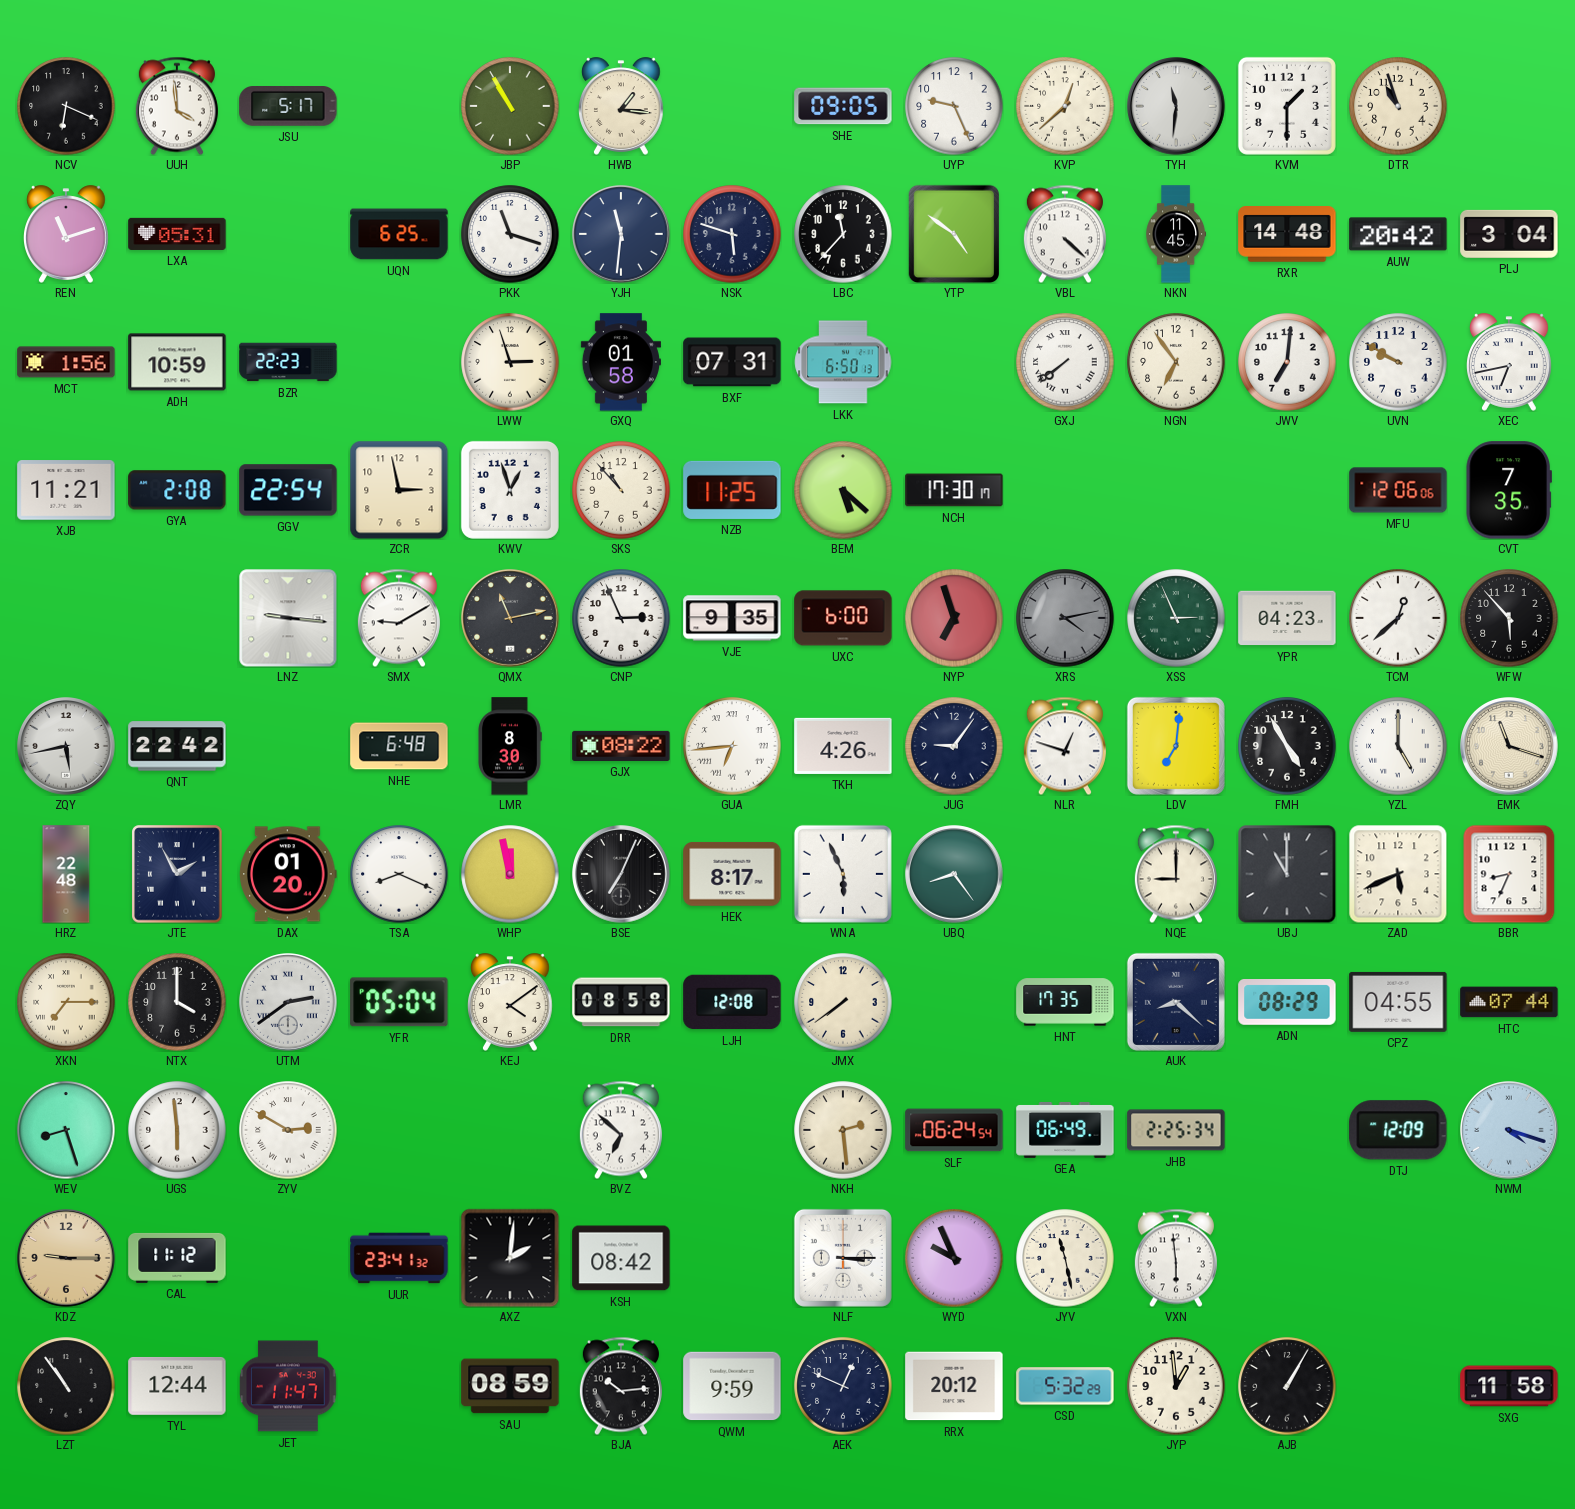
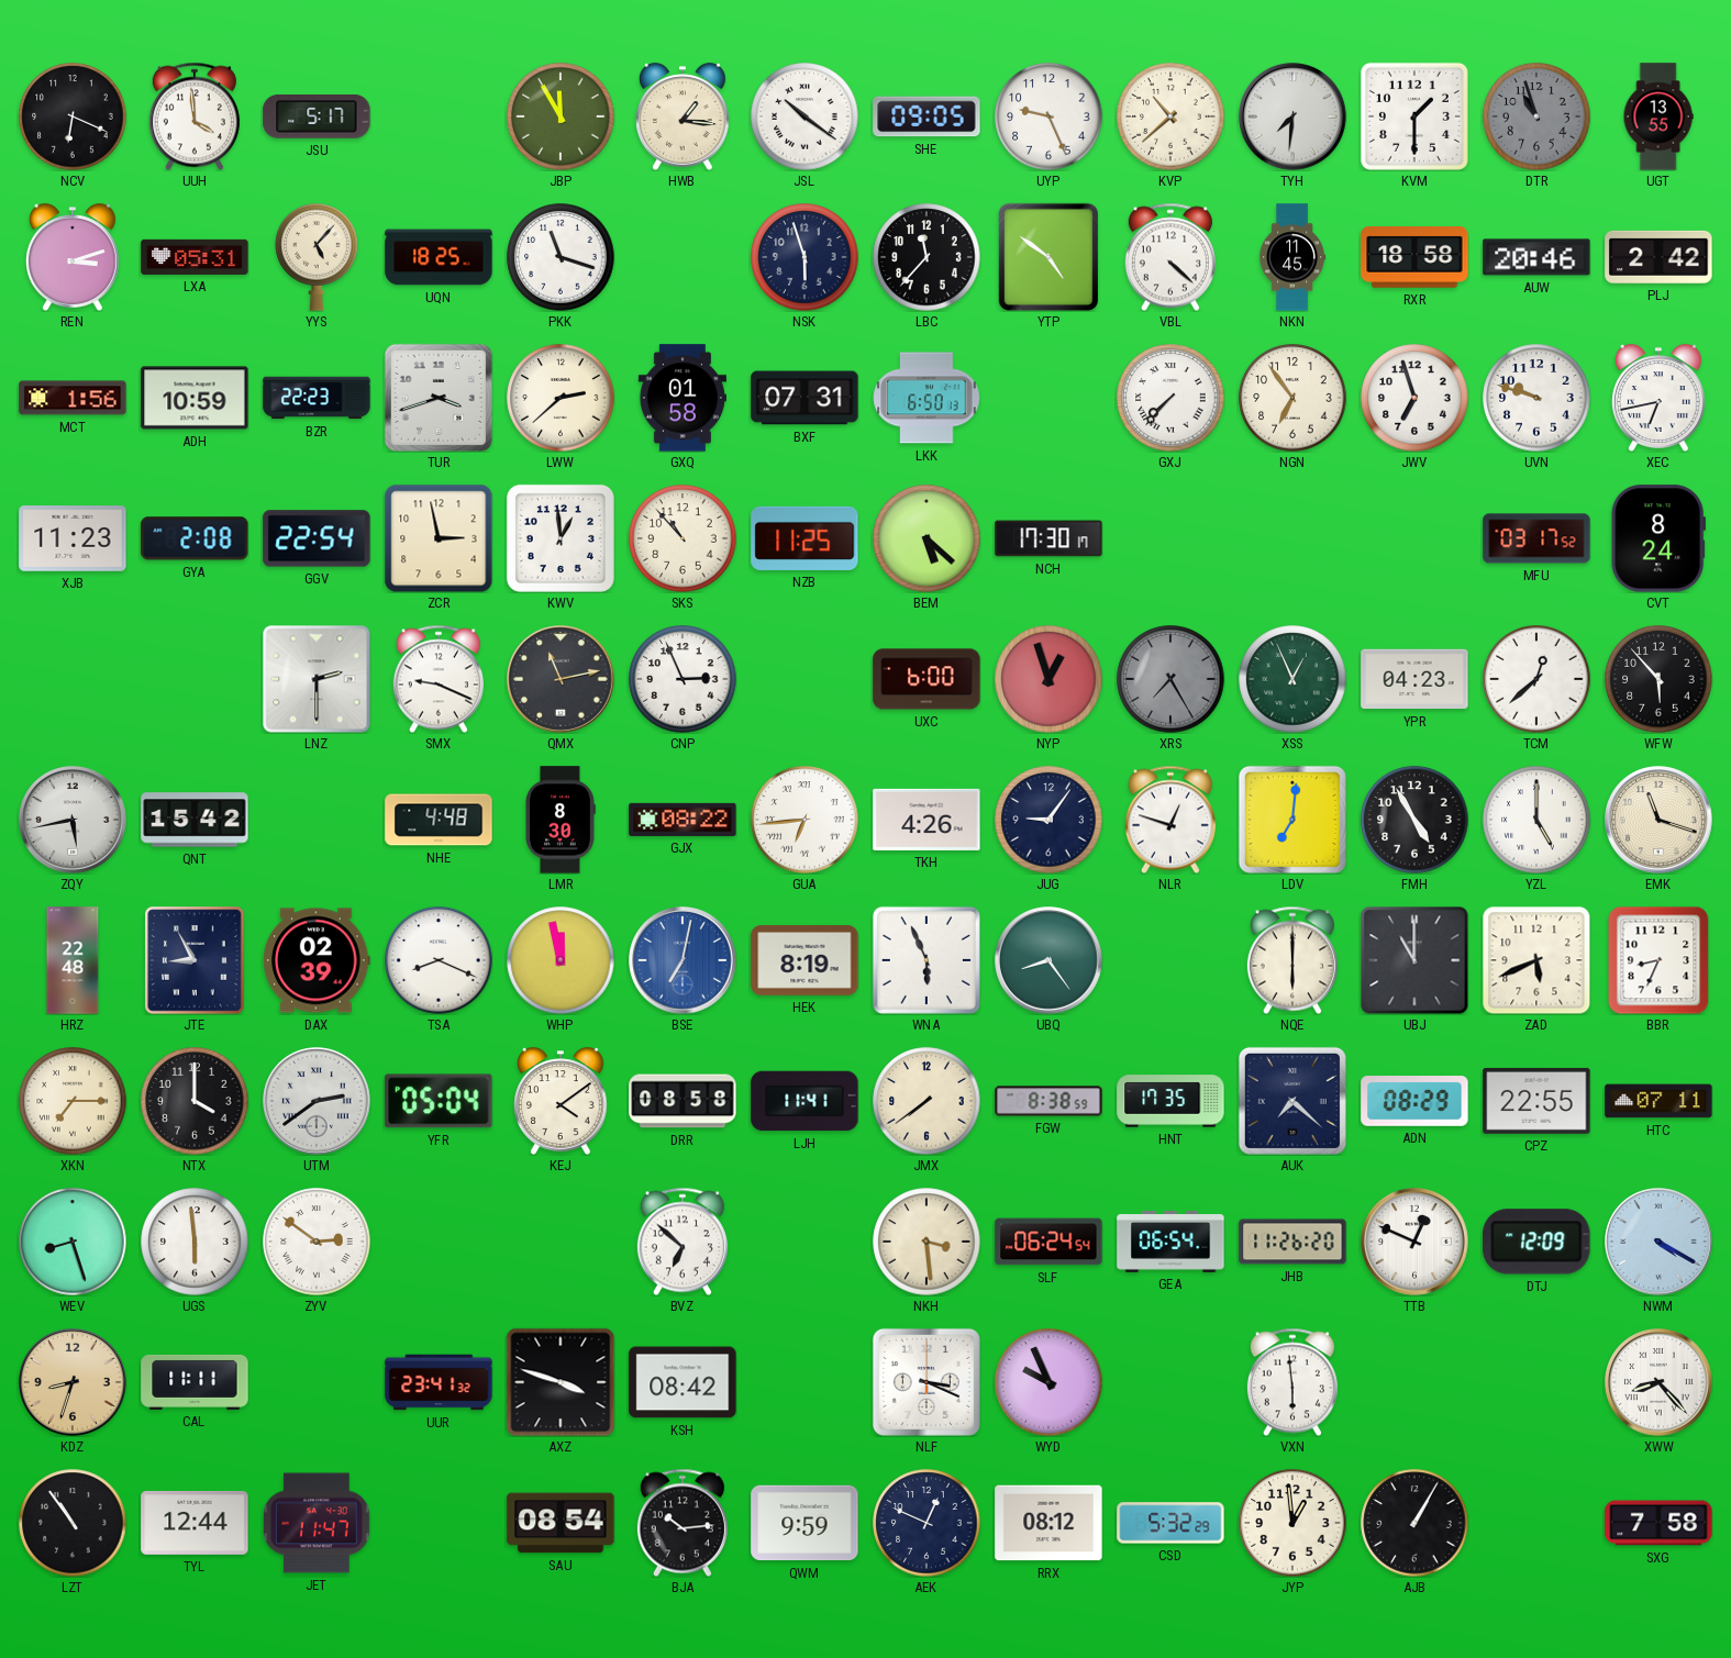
JBP: 10:55 -> 11:55 (561, 116)
JSL: none -> 10:21 (805, 116)
KVP: 12:38 -> 10:38 (1170, 116)
TYH: 11:31 -> 7:31 (1292, 116)
DTR dial: cream -> grey (1536, 116)
UGT: none -> 13:55 (1658, 116)
REN: 11:12 -> 3:12 (74, 257)
YYS: none -> 5:07 (317, 257)
UQN: 6:25 -> 18:25 (439, 257)
YJH: 11:31 -> none (621, 234)
NSK: 5:48 -> 5:57 (805, 257)
RXR: 14:48 -> 18:58 (1414, 257)
AUW: 20:42 -> 20:46 (1536, 257)
PLJ: 3:04 -> 2:42 (1658, 257)
TUR: none -> 3:42 (439, 398)
LWW: 2:57 -> 2:38 (561, 398)
GXJ: 7:39 -> 7:37 (1170, 398)
JWV: 7:01 -> 6:57 (1414, 398)
UVN: 9:50 -> 9:48 (1536, 398)
XJB: 11:21 -> 11:23 (73, 538)
KWV: 12:57 -> 12:59 (561, 538)
MFU: 12:06 -> 03:17 (1536, 538)
CVT: 7:35 -> 8:24 (1658, 538)
LNZ: 9:16 -> 2:30 (317, 679)
SMX: 9:10 -> 9:19 (439, 679)
VJE: 9:35 -> none (732, 618)
NYP: 6:57 -> 12:57 (1048, 679)
XRS: 4:13 -> 7:25 (1170, 679)
XSS: 2:56 -> 12:56 (1292, 679)
QNT: 22:42 -> 15:42 (195, 820)
NHE: 6:48 -> 4:48 (439, 820)
JTE: 1:55 -> 8:55 (195, 960)
DAX: 01:20 -> 02:39 (317, 960)
BSE: 7:04 -> 7:02 (683, 960)
BSE dial: black -> blue (683, 960)
HEK: 8:17 -> 8:19 (805, 960)
NQE: 9:00 -> 6:00 (1292, 960)
LJH: 12:08 -> 11:41 (805, 1101)
FGW: none -> 8:38 (1048, 1101)
AUK: 8:22 -> 7:22 (1292, 1101)
CPZ: 04:55 -> 22:55 (1536, 1101)
HTC: 07:44 -> 07:11 (1658, 1101)
ZYV: 2:50 -> 2:51 (317, 1242)
NKH: 2:29 -> 3:29 (926, 1242)
GEA: 06:49 -> 06:54 (1170, 1242)
JHB: 2:25 -> 11:26 (1292, 1242)
TTB: none -> 12:49 (1414, 1242)
NWM: 4:18 -> 4:20 (1658, 1242)
KDZ: 9:15 -> 8:33 (73, 1382)
CAL: 11:12 -> 11:11 (195, 1382)
AXZ: 2:01 -> 3:48 (561, 1382)
NLF: 3:15 -> 3:19 (926, 1382)
JYV: 11:28 -> none (1065, 1258)
XWW: none -> 8:23 (1658, 1382)
SAU: 08:59 -> 08:54 (561, 1523)
RRX: 20:12 -> 08:12 (1048, 1523)
SXG: 11:58 -> 7:58 (1658, 1523)
